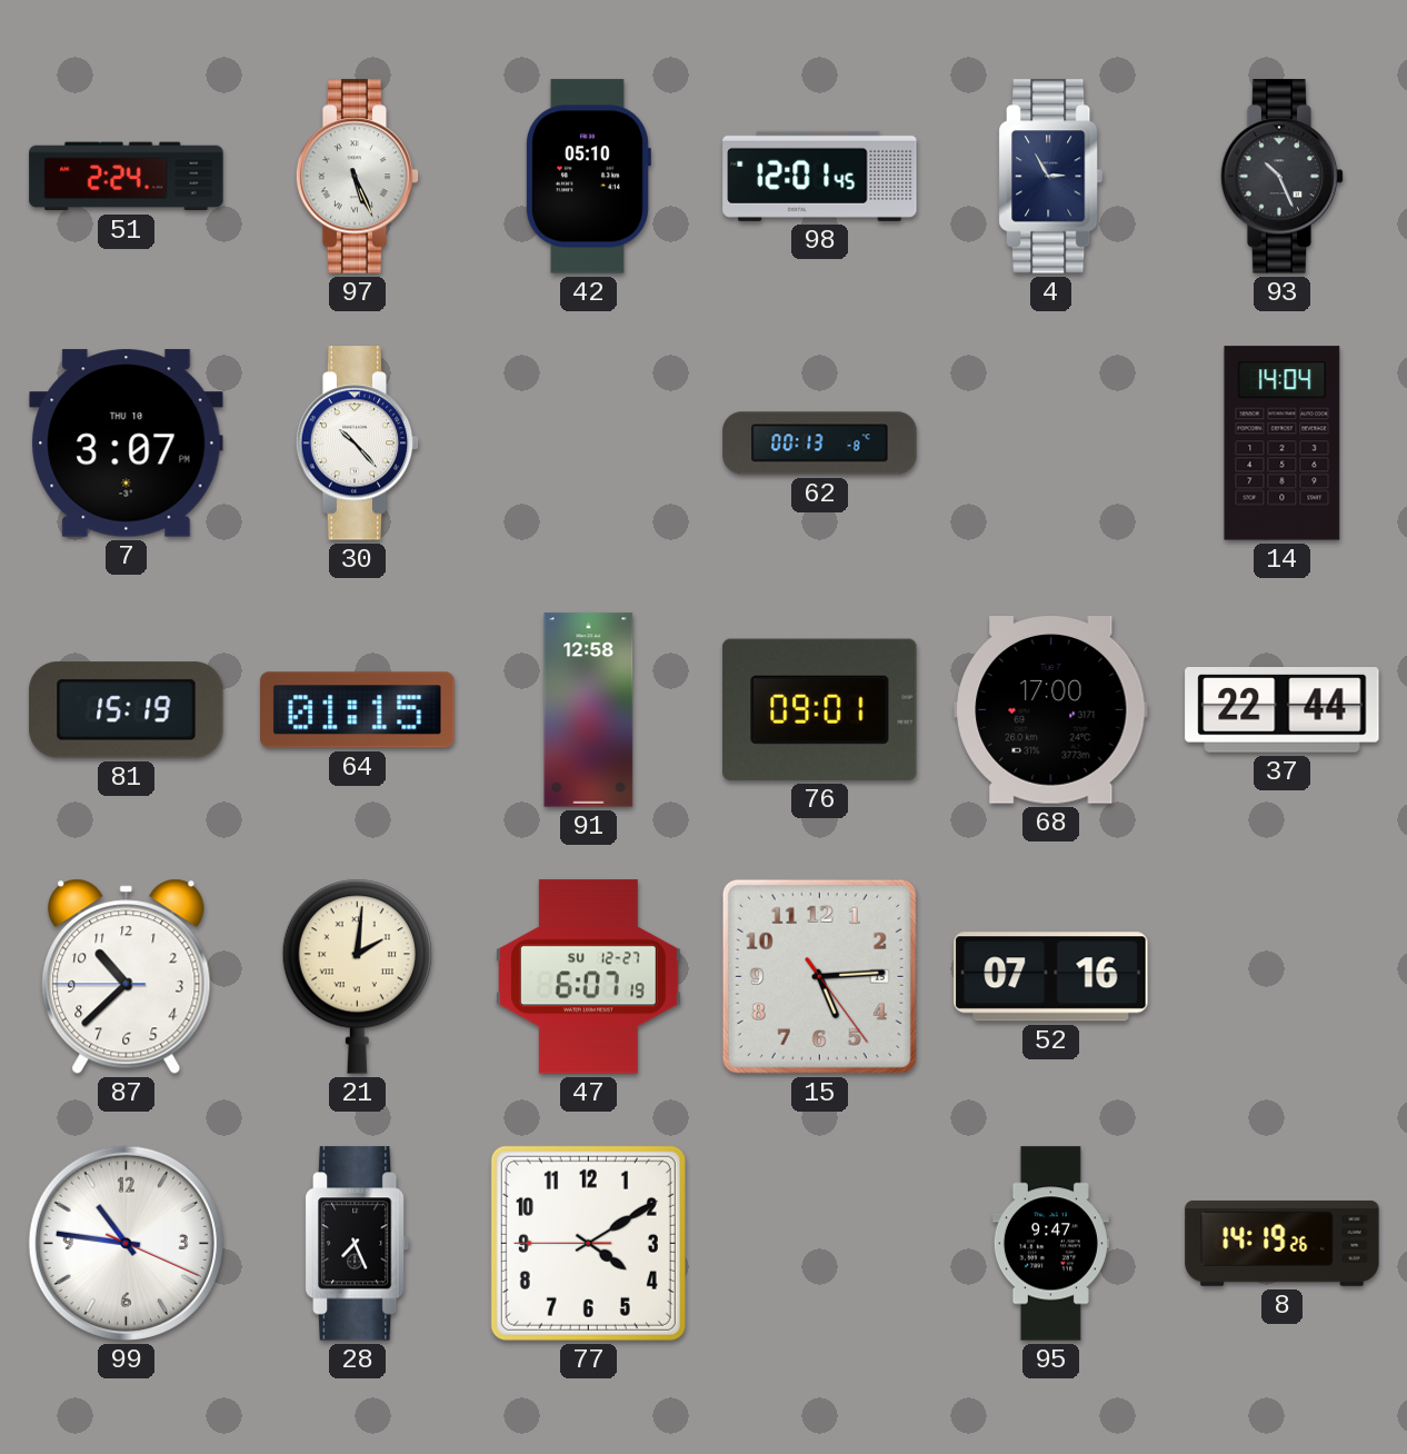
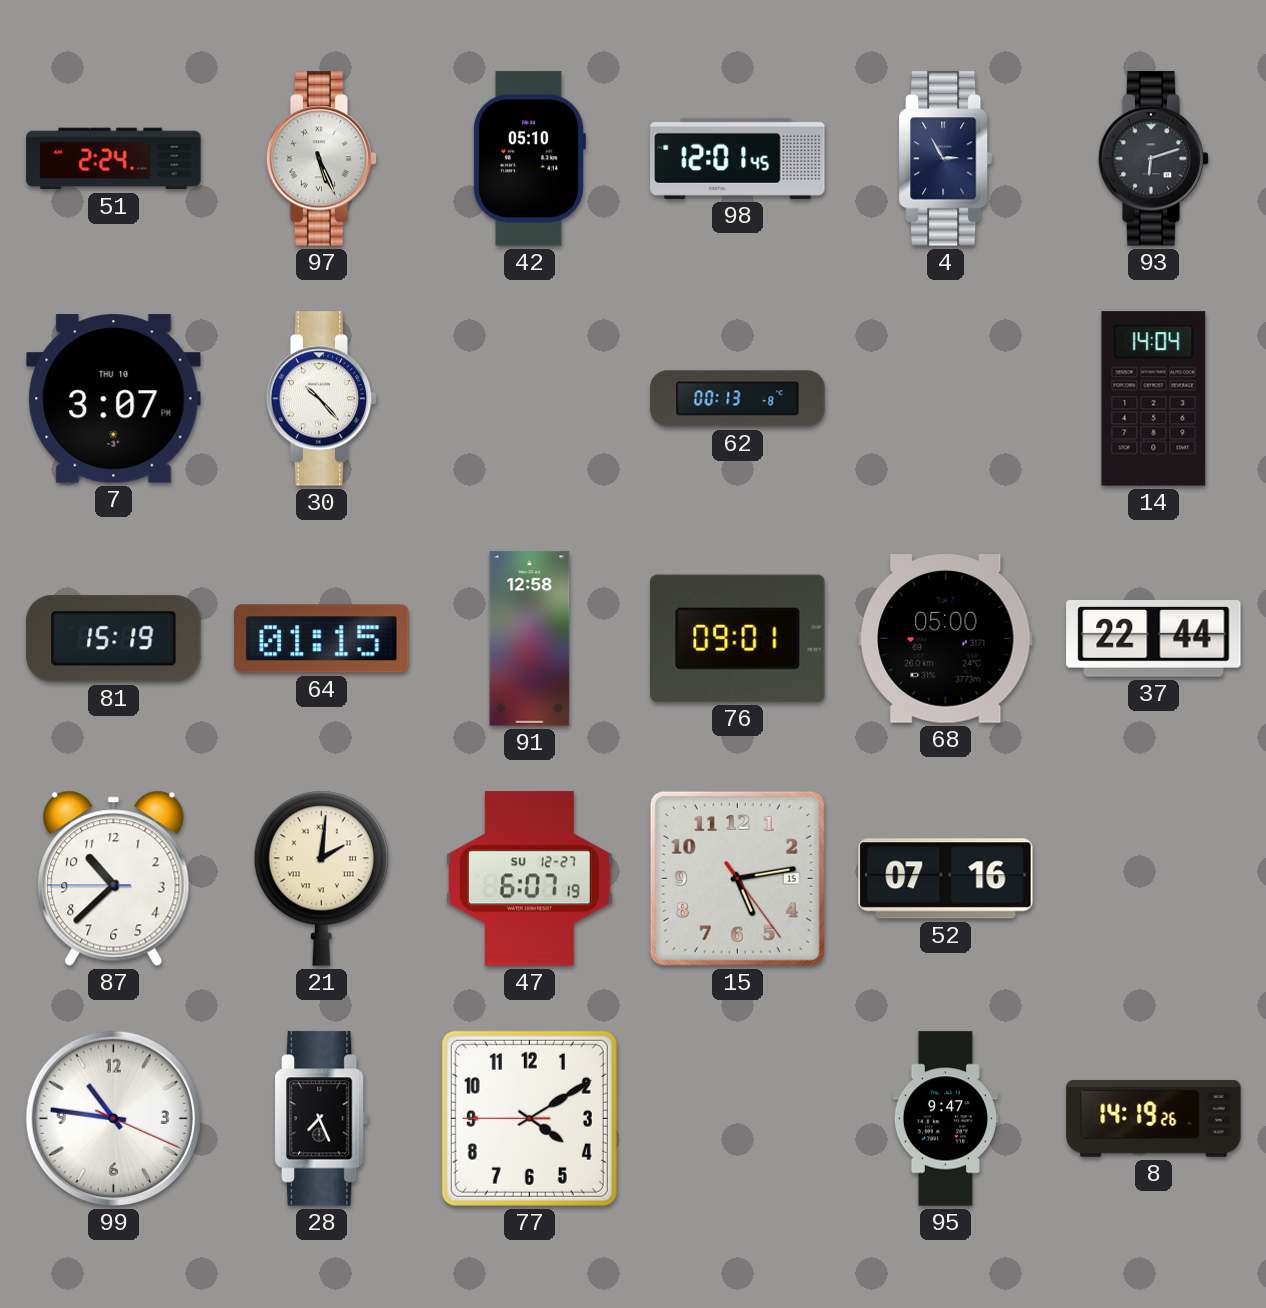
93: 10:26 -> 6:12 (1154, 159)
68: 17:00 -> 05:00 (946, 639)
15: 5:14 -> 5:13 (737, 878)
